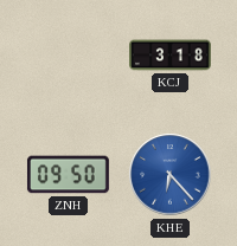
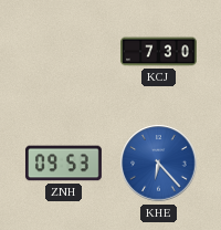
KCJ: 3:18 -> 7:30 (159, 52)
ZNH: 09:50 -> 09:53 (64, 164)
